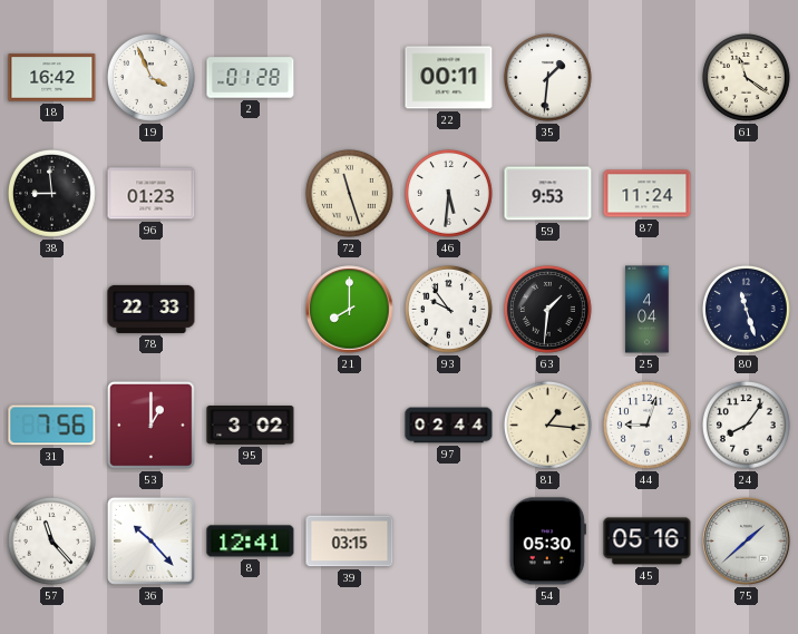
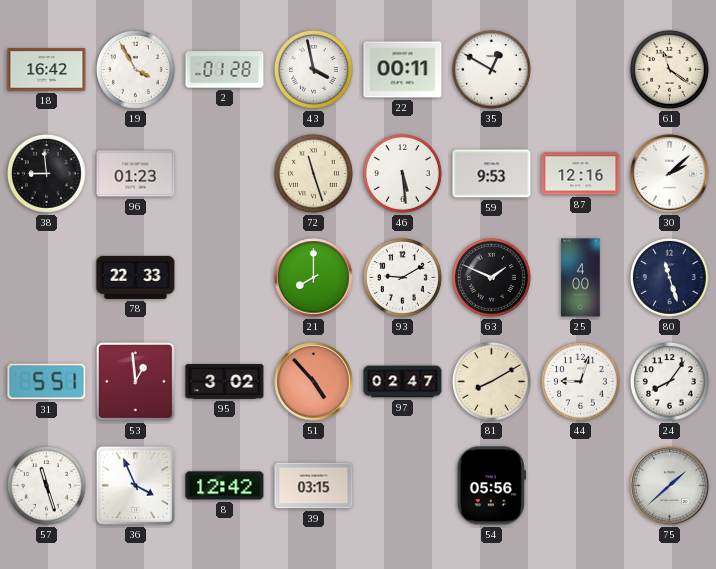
19: 3:56 -> 3:55 (135, 69)
43: none -> 3:58 (313, 69)
35: 1:31 -> 12:50 (491, 69)
46: 5:31 -> 5:29 (402, 173)
87: 11:24 -> 12:16 (581, 174)
30: none -> 2:08 (670, 174)
93: 9:54 -> 9:10 (402, 277)
63: 1:31 -> 1:49 (491, 277)
25: 4:04 -> 4:00 (581, 278)
31: 7:56 -> 5:51 (47, 382)
53: 1:00 -> 12:59 (135, 381)
51: none -> 4:53 (314, 382)
97: 02:44 -> 02:47 (403, 382)
81: 1:16 -> 8:10 (491, 381)
57: 11:23 -> 11:27 (46, 485)
36: 10:23 -> 3:56 (135, 485)
8: 12:41 -> 12:42 (225, 486)
54: 05:30 -> 05:56 (491, 486)
45: 05:16 -> none (648, 542)
